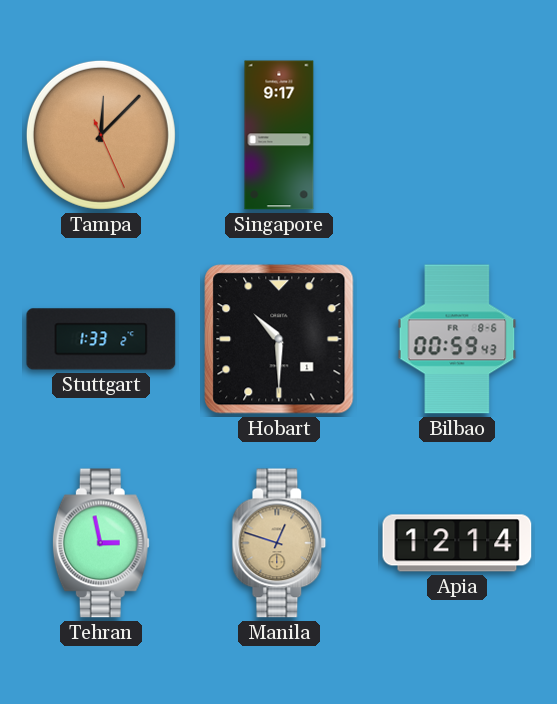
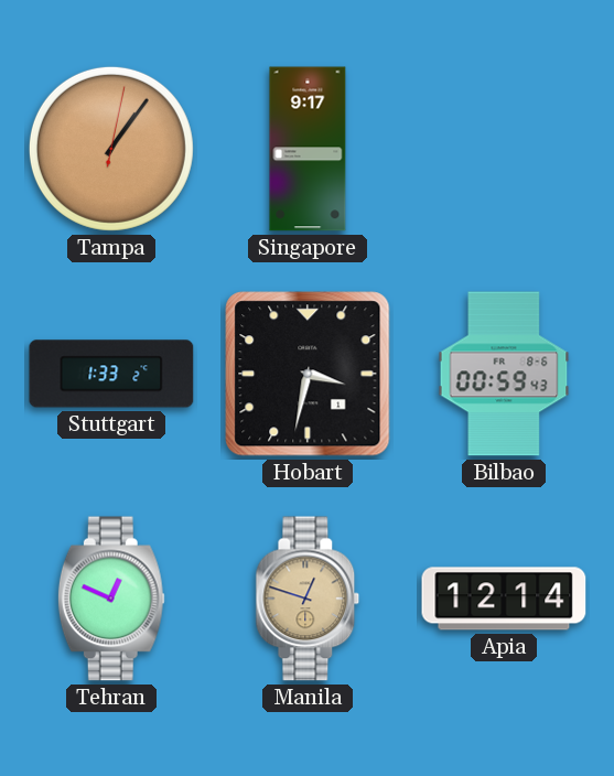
Tampa: 12:07 -> 1:06 (111, 149)
Hobart: 10:30 -> 3:32 (308, 374)
Tehran: 2:58 -> 12:49 (111, 599)
